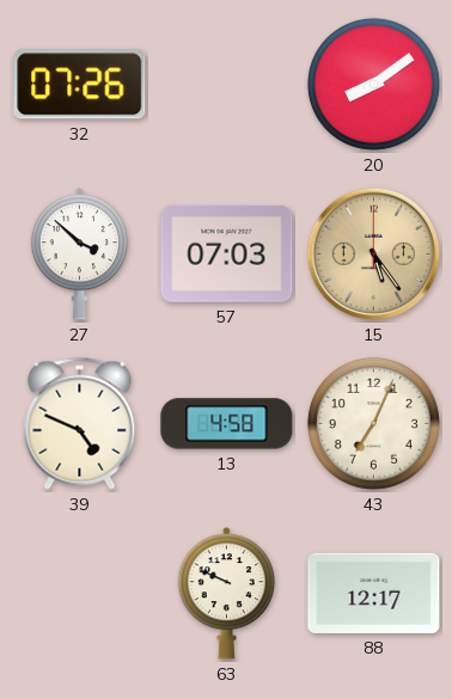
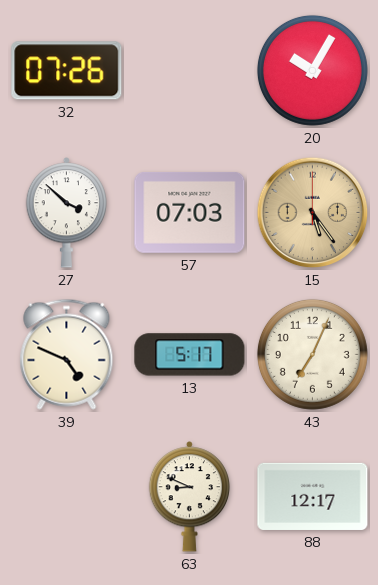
20: 8:09 -> 10:05 (312, 70)
13: 4:58 -> 5:17 (190, 355)
63: 9:49 -> 8:49 (190, 497)
